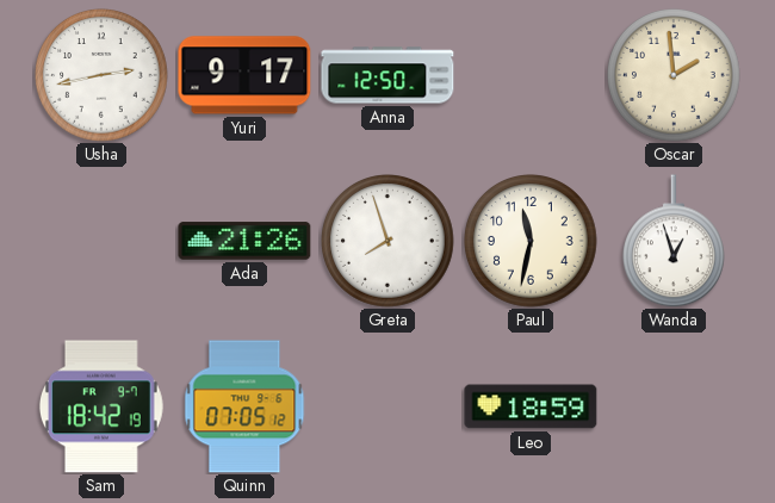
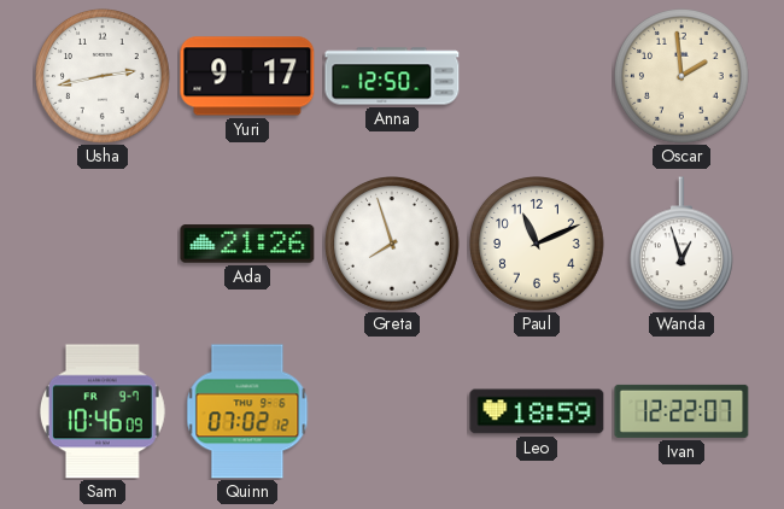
Paul: 11:32 -> 11:11 (538, 245)
Sam: 18:42 -> 10:46 (103, 411)
Quinn: 07:05 -> 07:02 (247, 411)
Ivan: none -> 12:22 (681, 411)
